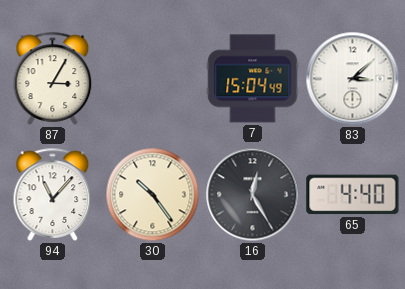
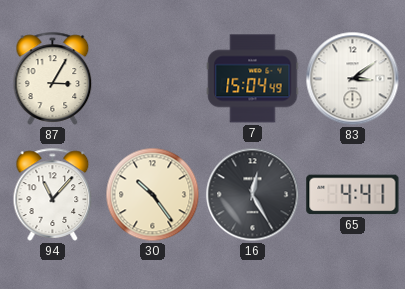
83: 3:08 -> 3:09 (353, 79)
65: 4:40 -> 4:41 (353, 195)
